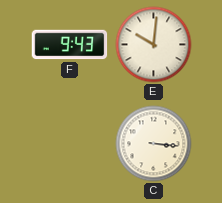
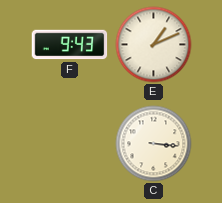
E: 10:01 -> 1:11 (154, 45)
